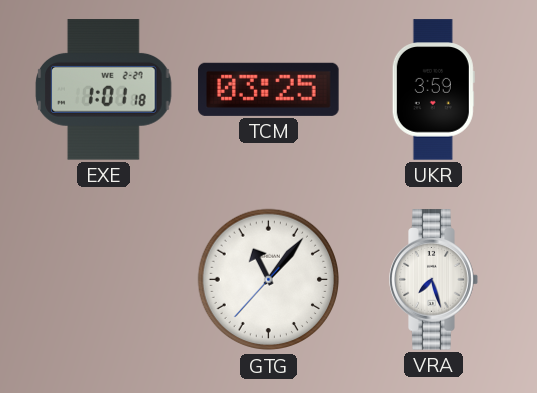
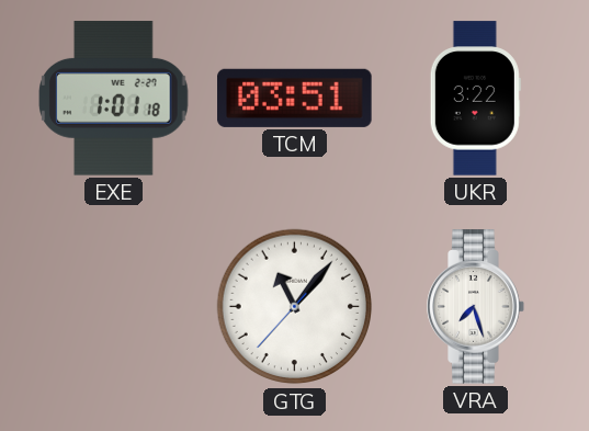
TCM: 03:25 -> 03:51 (295, 98)
UKR: 3:59 -> 3:22 (475, 99)
